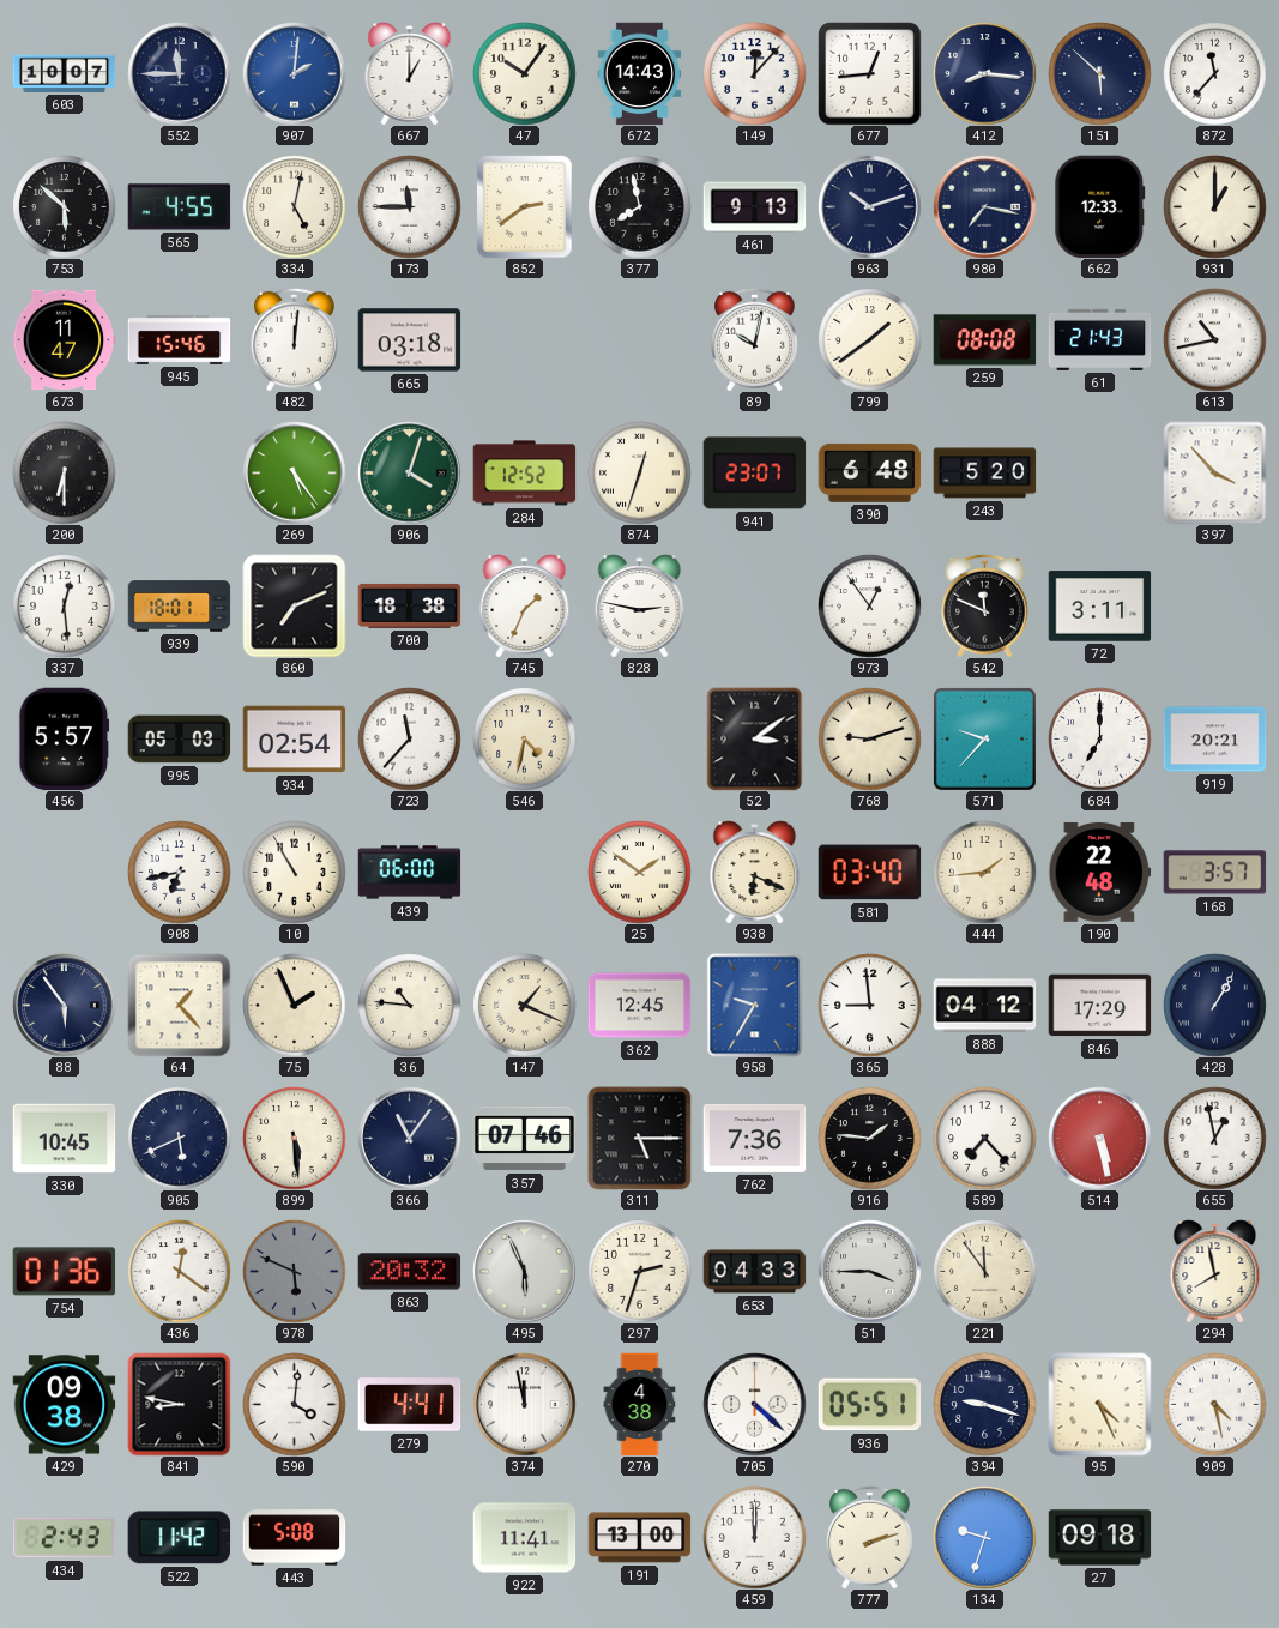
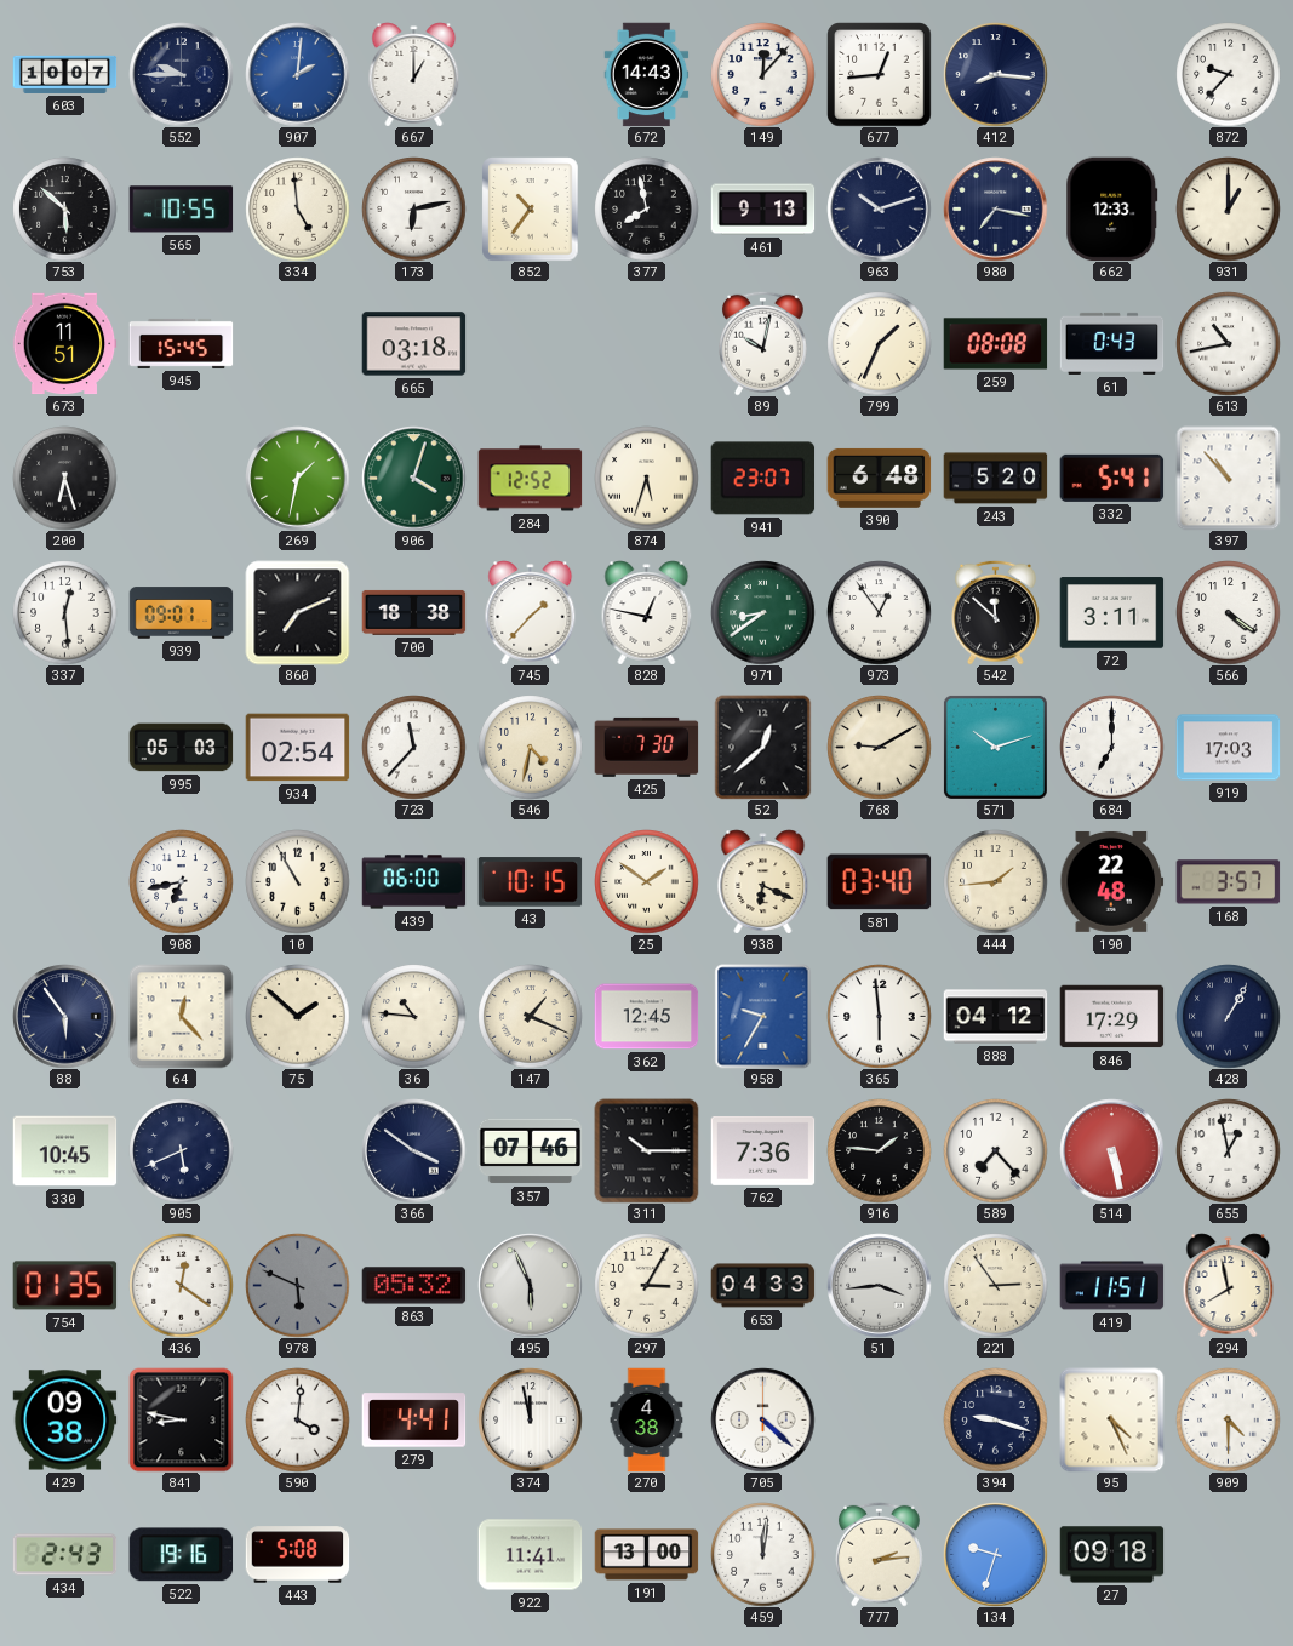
552: 11:45 -> 9:45 (181, 74)
47: 10:06 -> none (524, 73)
151: 5:52 -> none (1099, 73)
872: 11:37 -> 9:37 (1228, 74)
565: 4:55 -> 10:55 (181, 210)
334: 5:02 -> 4:59 (297, 208)
173: 11:45 -> 6:13 (413, 208)
852: 2:39 -> 10:36 (531, 208)
673: 11:47 -> 11:51 (64, 344)
945: 15:46 -> 15:45 (181, 343)
482: 12:01 -> none (295, 339)
799: 1:39 -> 1:34 (879, 343)
61: 21:43 -> 0:43 (1111, 343)
200: 6:30 -> 6:27 (64, 478)
269: 5:24 -> 1:32 (297, 478)
874: 12:33 -> 5:33 (646, 478)
332: none -> 5:41 (1111, 478)
397: 3:53 -> 10:53 (1228, 478)
939: 18:01 -> 09:01 (181, 613)
745: 1:34 -> 1:37 (531, 612)
828: 2:47 -> 12:47 (647, 612)
971: none -> 8:39 (762, 612)
542: 11:49 -> 11:52 (996, 612)
566: none -> 4:21 (1228, 612)
456: 5:57 -> none (65, 738)
425: none -> 7:30 (646, 747)
52: 3:09 -> 12:38 (763, 747)
768: 9:12 -> 9:10 (879, 747)
571: 9:37 -> 10:12 (995, 747)
919: 20:21 -> 17:03 (1228, 748)
43: none -> 10:15 (530, 882)
64: 1:23 -> 12:23 (181, 1016)
75: 1:56 -> 1:52 (297, 1016)
365: 8:59 -> 5:59 (879, 1016)
899: 5:29 -> none (294, 1138)
366: 11:06 -> 3:51 (413, 1150)
311: 5:15 -> 10:15 (646, 1150)
754: 01:36 -> 01:35 (64, 1286)
863: 20:32 -> 05:32 (413, 1286)
297: 2:33 -> 3:05 (646, 1285)
51: 3:45 -> 3:44 (879, 1285)
221: 11:54 -> 2:54 (995, 1285)
419: none -> 11:51 (1111, 1286)
936: 05:51 -> none (869, 1405)
909: 4:28 -> 4:30 (1228, 1419)
522: 11:42 -> 19:16 (181, 1555)
459: 12:00 -> 12:01 (762, 1554)
777: 2:12 -> 2:14 (880, 1554)
